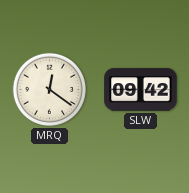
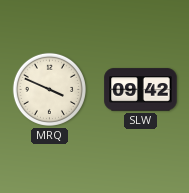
MRQ: 12:21 -> 3:49 (49, 89)
